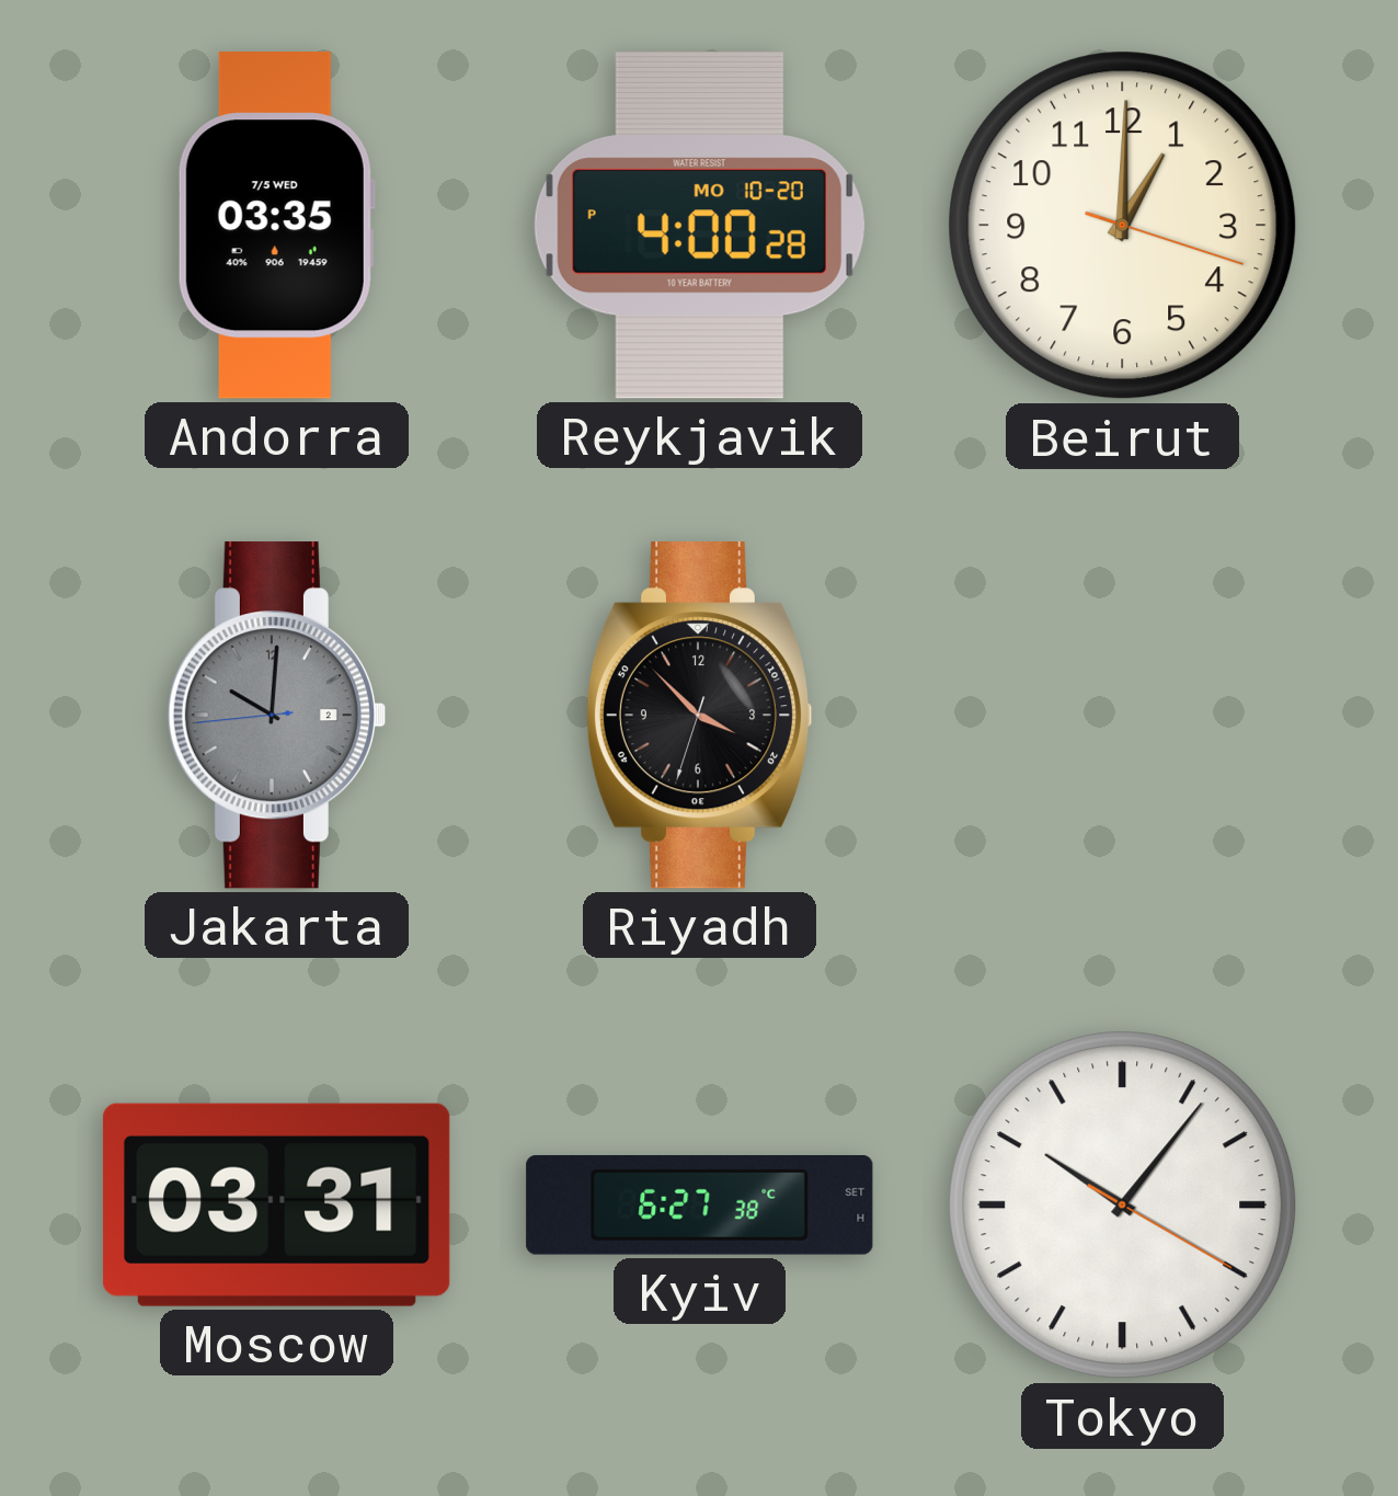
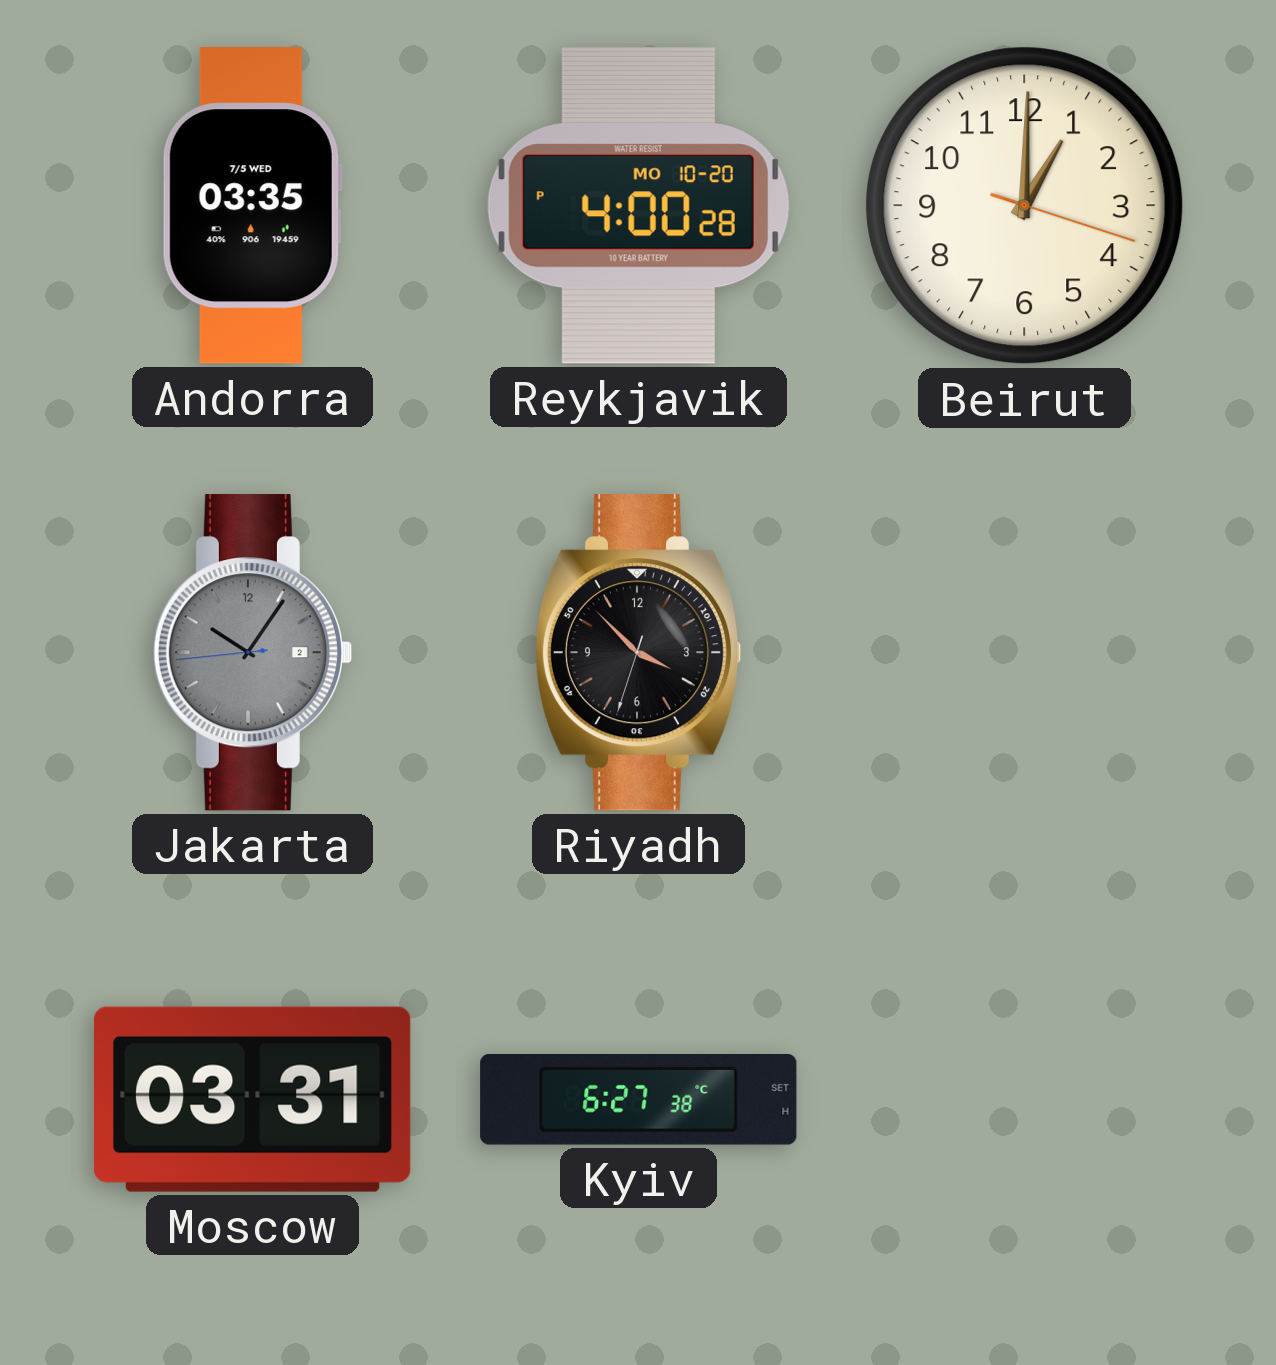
Jakarta: 10:00 -> 10:05 (252, 653)
Tokyo: 10:06 -> none (1123, 1206)
